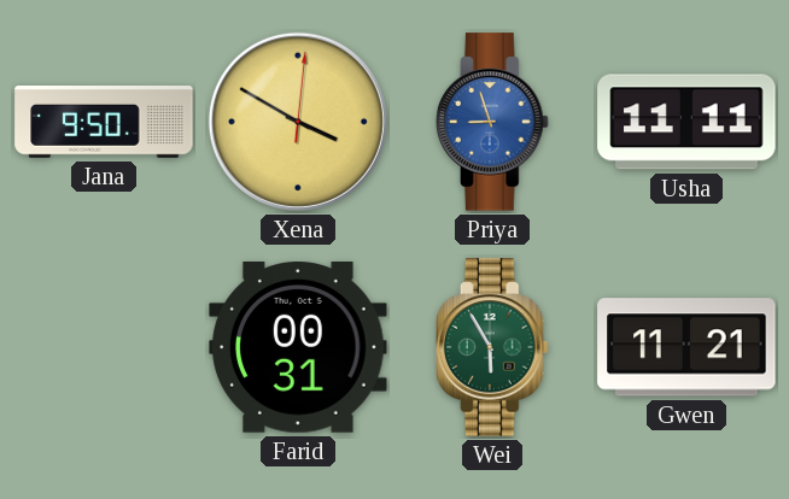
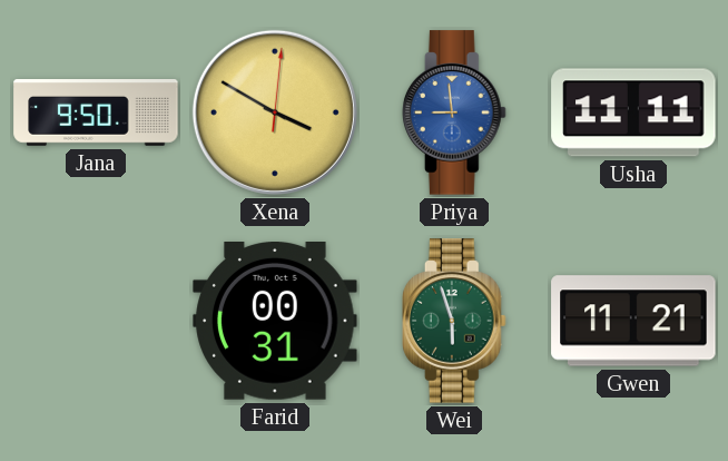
Priya: 8:57 -> 8:59 (454, 112)
Wei: 5:55 -> 5:57 (454, 321)
